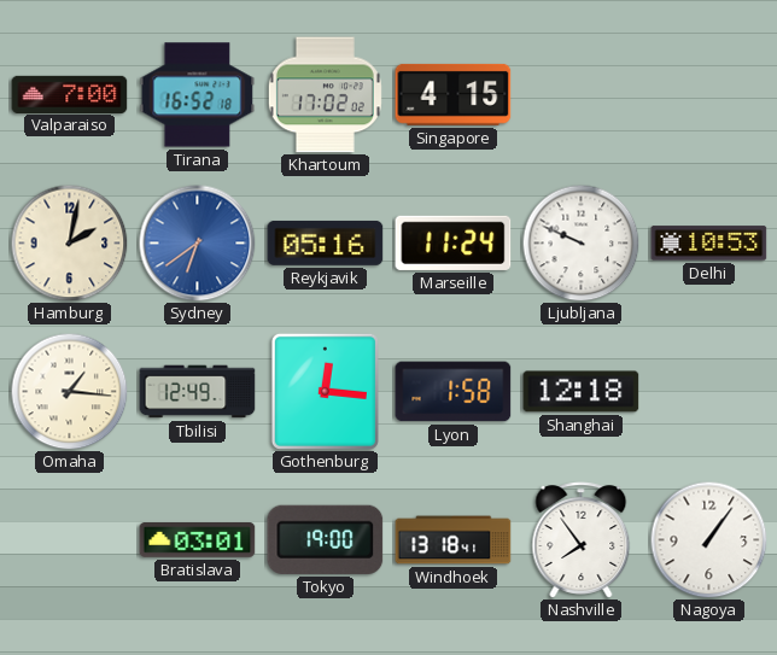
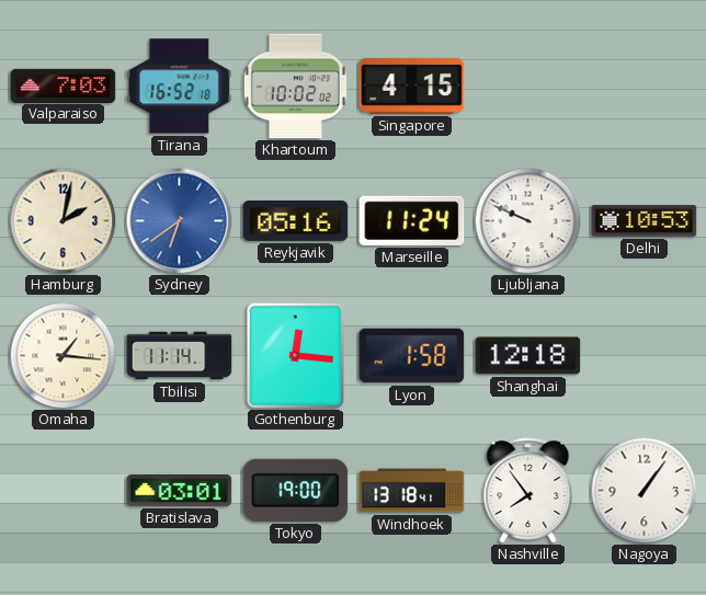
Valparaiso: 7:00 -> 7:03 (64, 85)
Khartoum: 17:02 -> 10:02 (295, 87)
Tbilisi: 12:49 -> 11:14 (180, 356)
